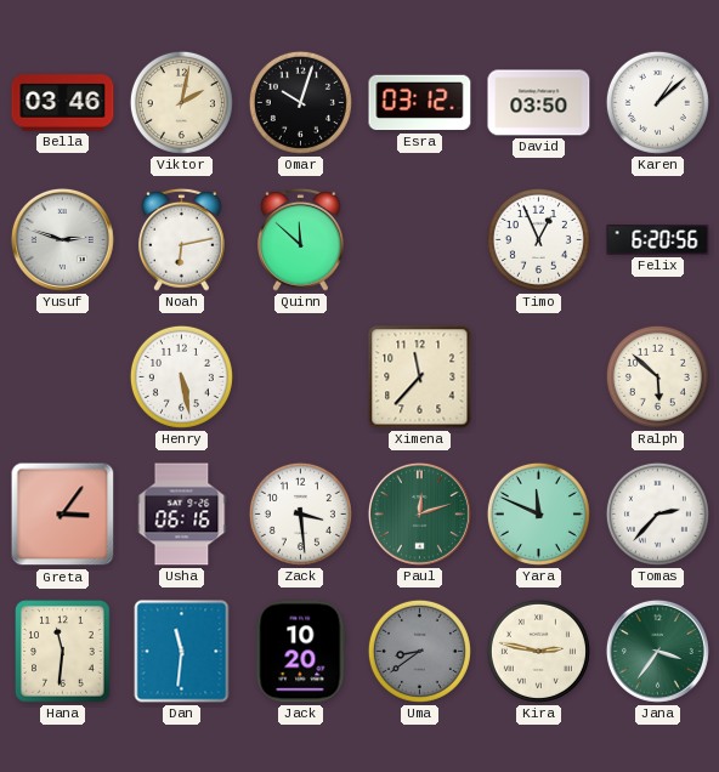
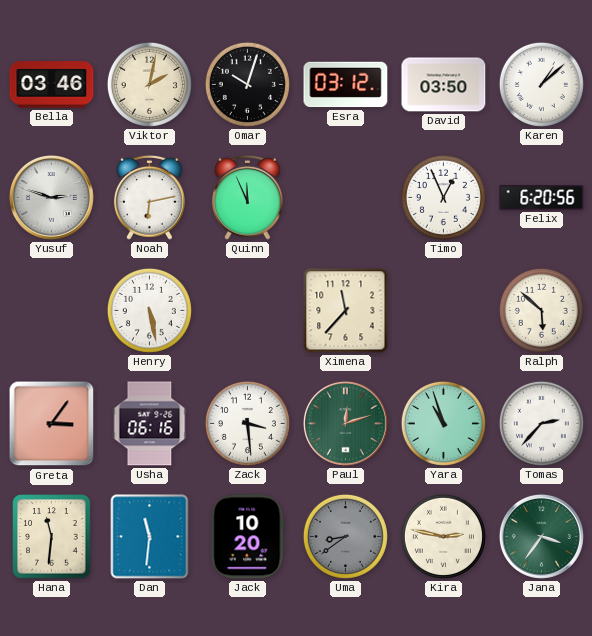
Quinn: 11:52 -> 11:56 (248, 197)
Yara: 11:49 -> 10:57 (443, 423)
